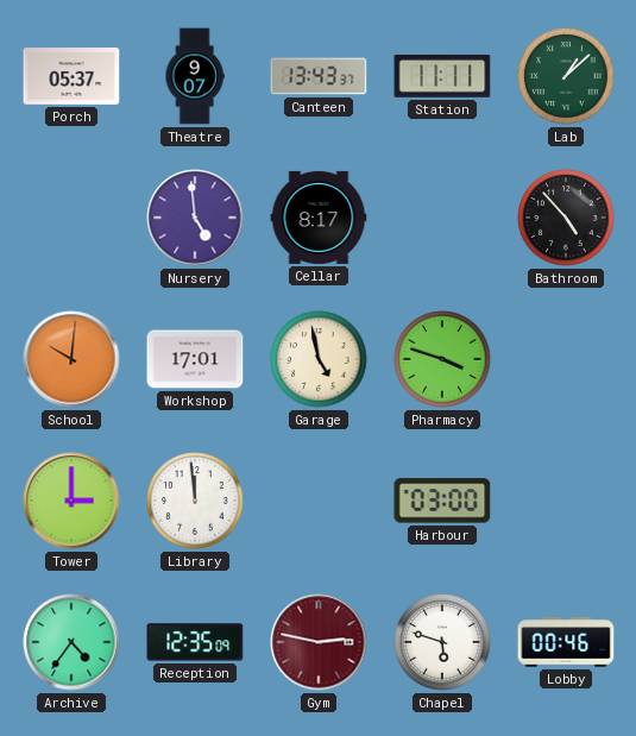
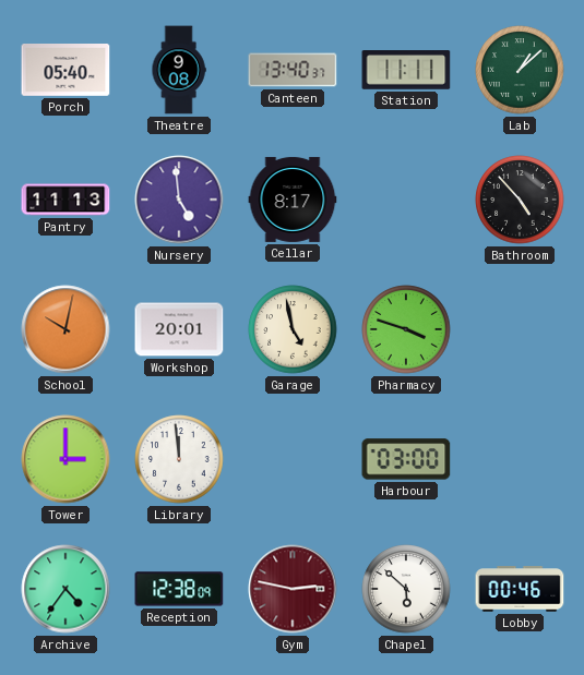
Porch: 05:37 -> 05:40 (65, 70)
Theatre: 9:07 -> 9:08 (179, 70)
Canteen: 13:43 -> 13:40 (293, 70)
Pantry: none -> 11:13 (65, 200)
School: 10:01 -> 10:02 (65, 329)
Workshop: 17:01 -> 20:01 (179, 329)
Reception: 12:35 -> 12:38 (179, 589)
Chapel: 5:48 -> 5:52 (406, 589)
